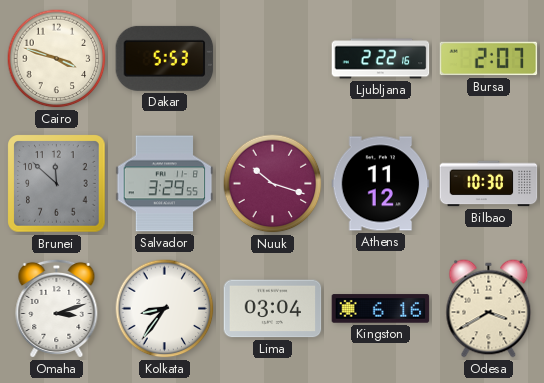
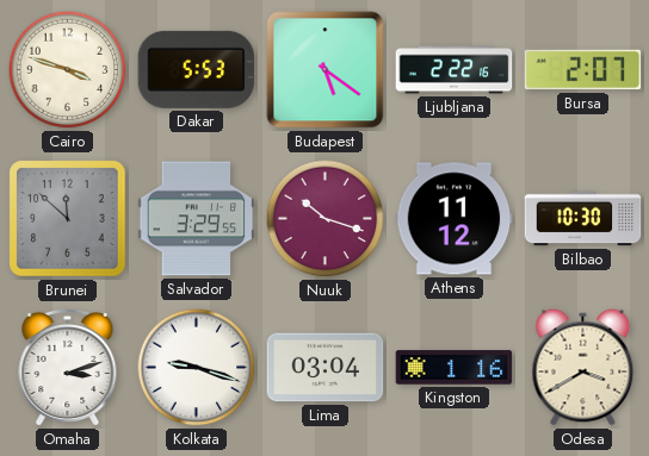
Budapest: none -> 5:21 (326, 70)
Kolkata: 8:36 -> 9:18 (197, 368)
Kingston: 6:16 -> 1:16 (455, 368)
